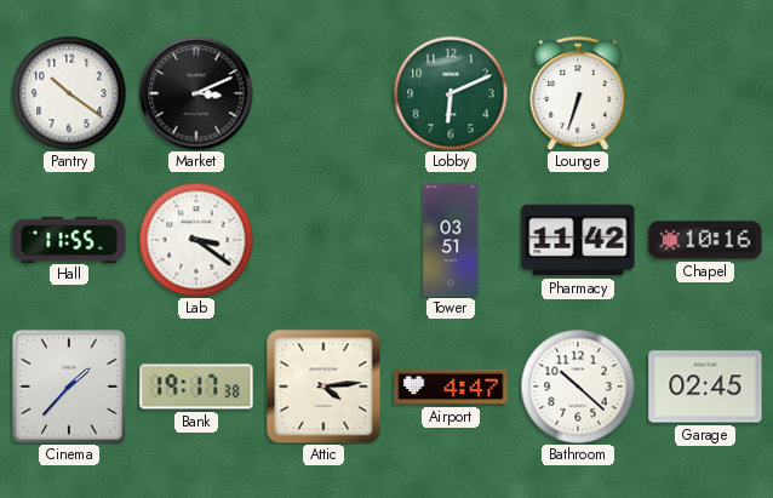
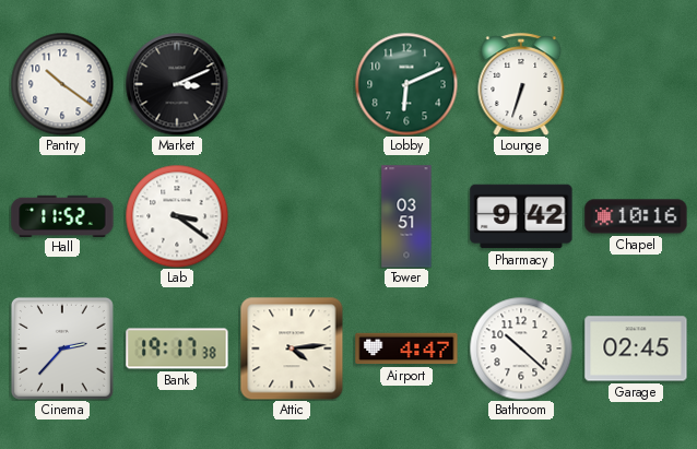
Hall: 11:55 -> 11:52 (62, 215)
Pharmacy: 11:42 -> 9:42 (521, 216)
Cinema: 1:37 -> 2:37 (62, 348)
